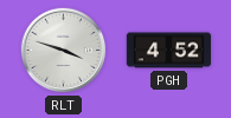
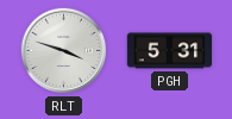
PGH: 4:52 -> 5:31 (170, 51)
